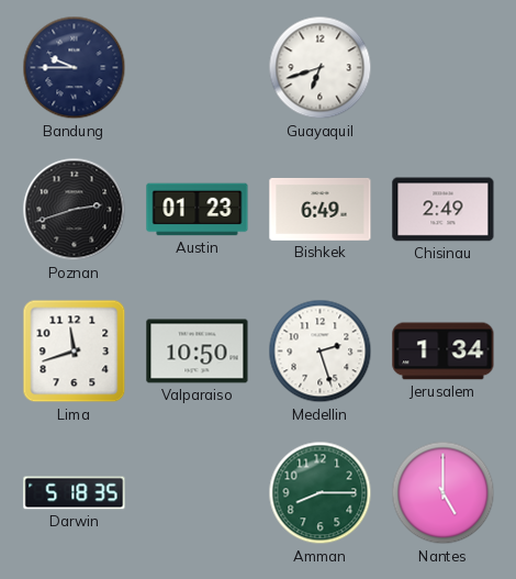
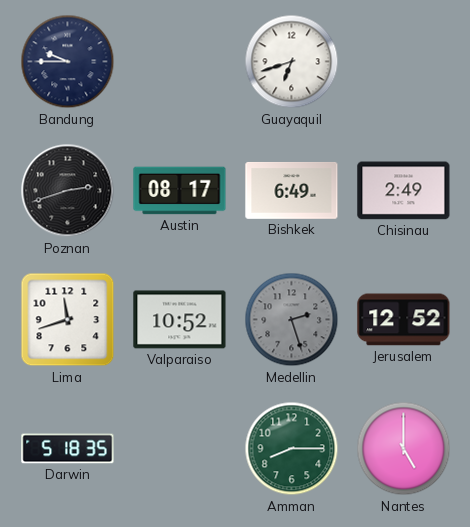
Austin: 01:23 -> 08:17 (180, 191)
Valparaiso: 10:50 -> 10:52 (180, 320)
Medellin dial: white -> grey (292, 320)
Jerusalem: 1:34 -> 12:52 (404, 320)
